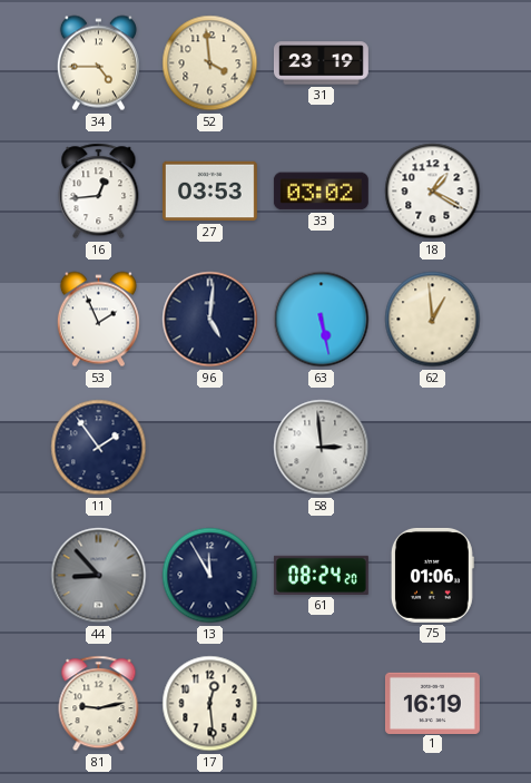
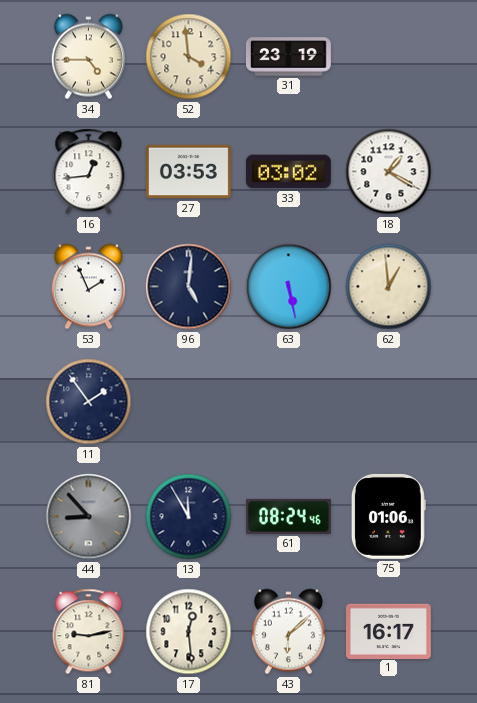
58: 2:59 -> none (322, 448)
61: 08:24:20 -> 08:24:46 (288, 516)
43: none -> 6:08 (288, 632)
1: 16:19 -> 16:17 (388, 631)
